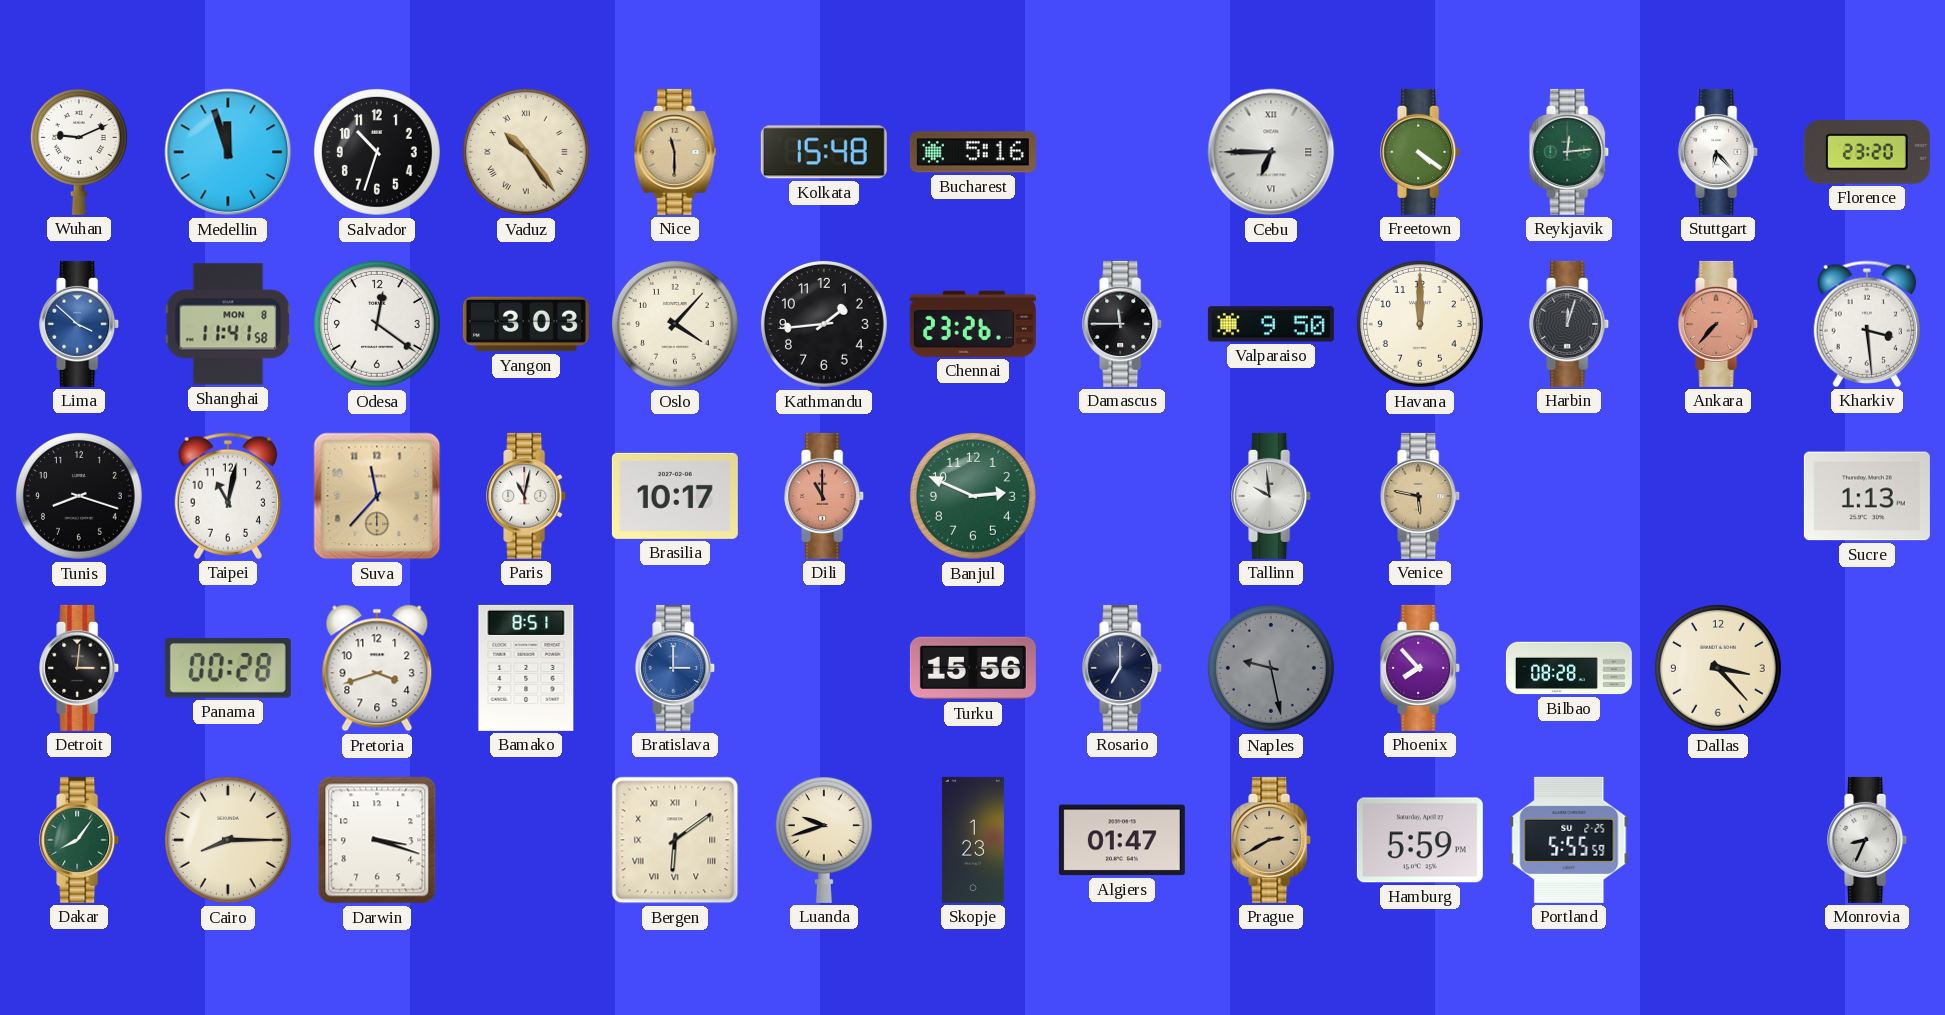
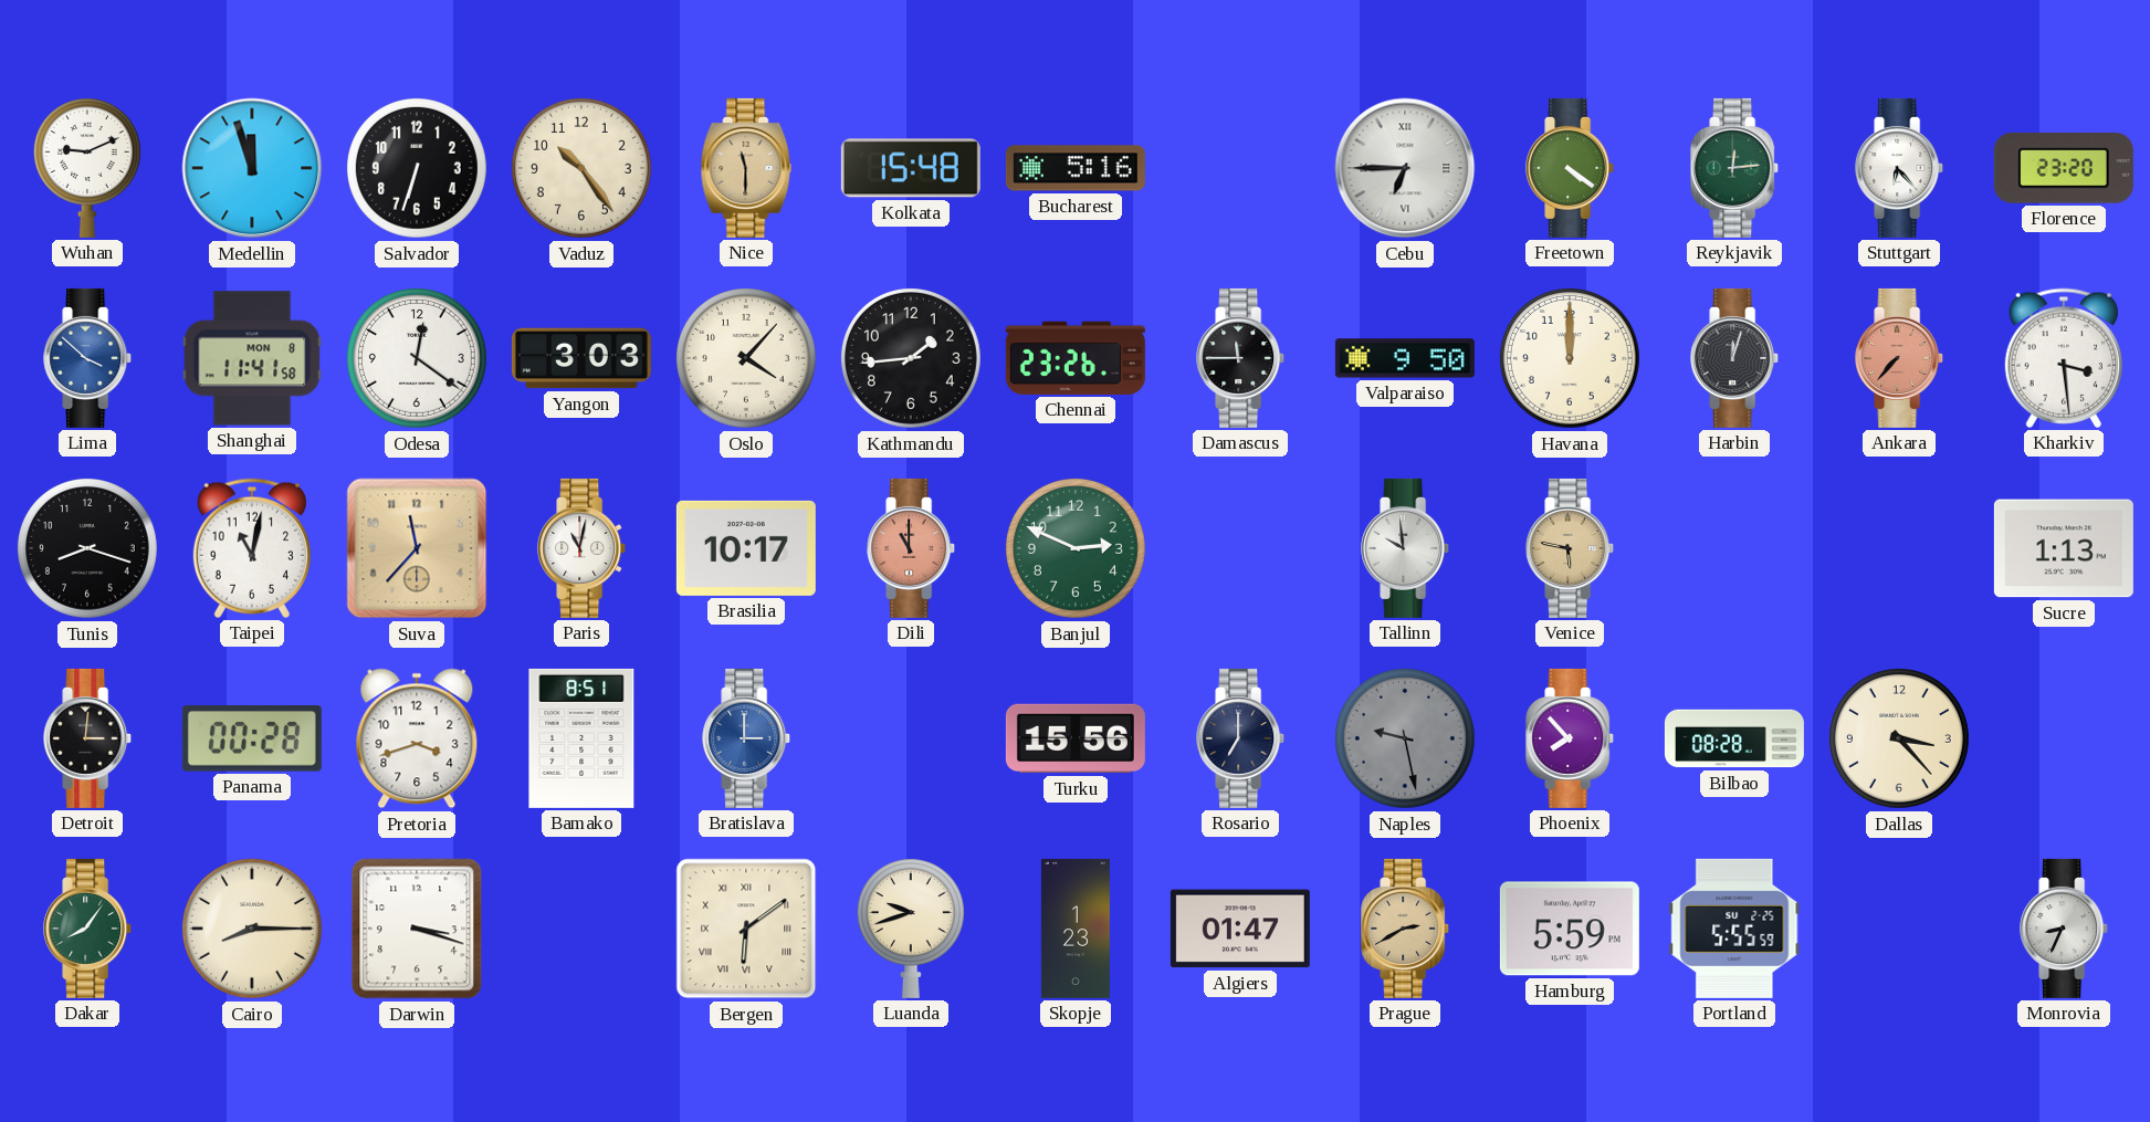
Salvador: 10:33 -> 6:33 (417, 168)
Vaduz numerals: Roman -> Arabic (581, 168)
